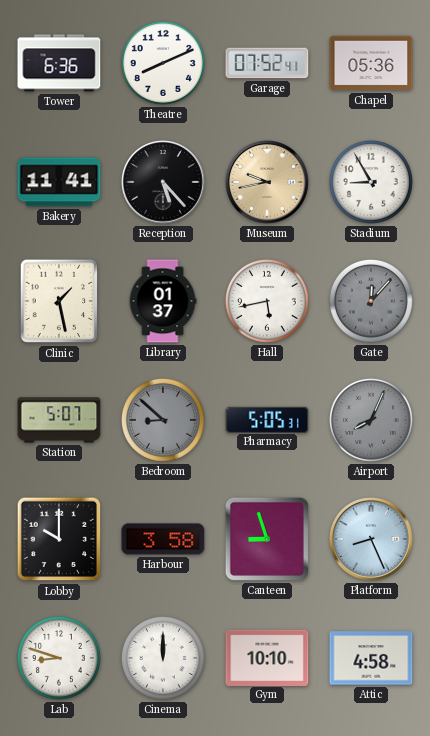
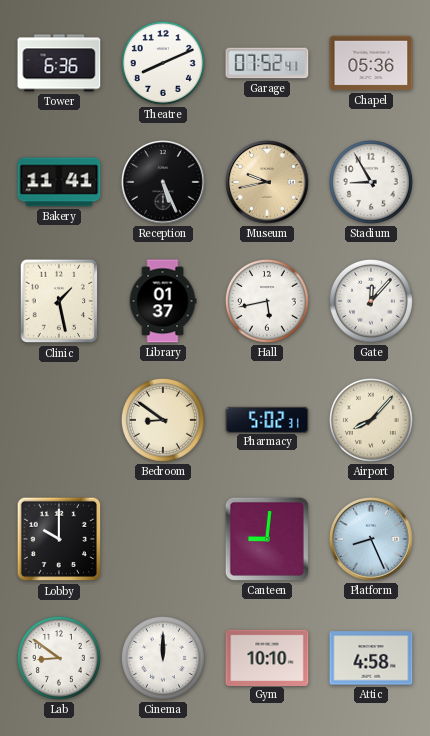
Reception: 5:23 -> 5:26 (163, 182)
Gate dial: grey -> white (371, 301)
Station: 5:07 -> none (59, 420)
Bedroom: 8:52 -> 8:51 (163, 420)
Bedroom dial: grey -> cream (163, 420)
Pharmacy: 5:05 -> 5:02 (267, 419)
Airport: 8:04 -> 8:07 (371, 420)
Airport dial: grey -> cream (371, 420)
Harbour: 3:58 -> none (163, 539)
Canteen: 8:57 -> 9:01 (267, 539)
Lab: 8:48 -> 8:51 (59, 658)
